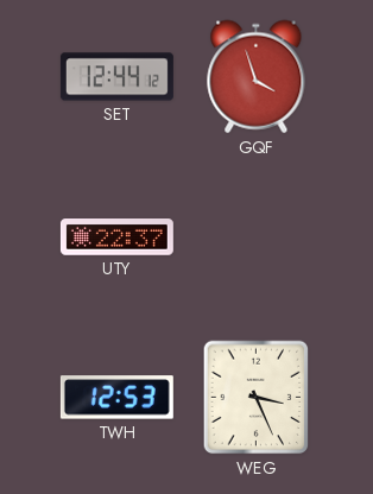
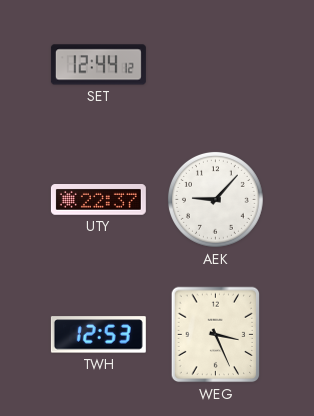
GQF: 3:57 -> none (257, 77)
AEK: none -> 9:07 (215, 199)
